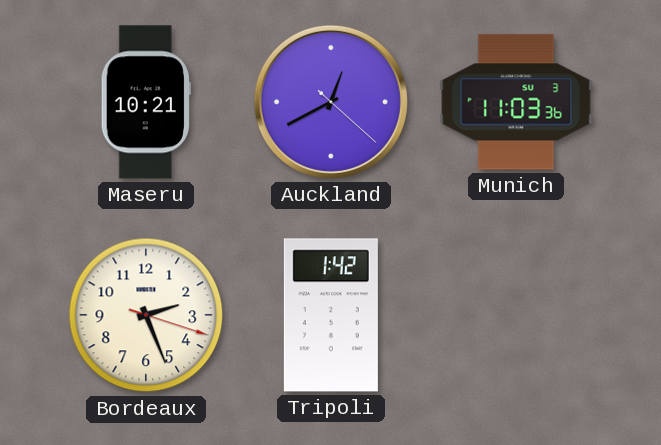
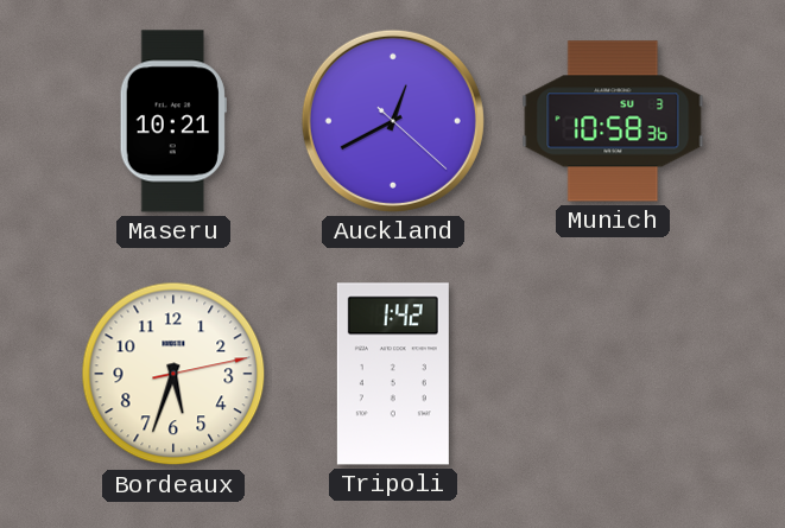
Munich: 11:03 -> 10:58 (613, 121)
Bordeaux: 2:26 -> 5:33 (173, 374)
